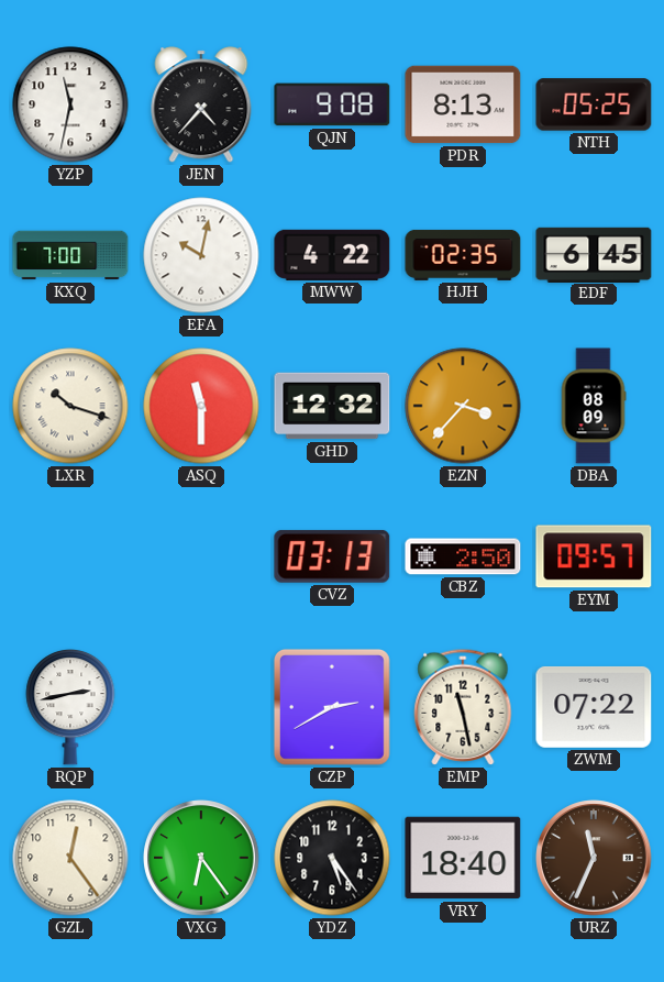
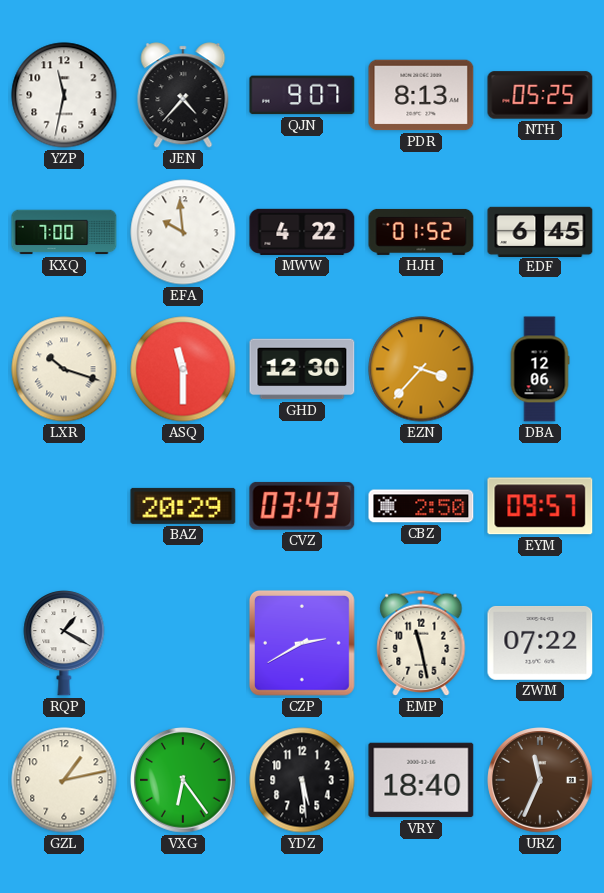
QJN: 9:08 -> 9:07 (302, 95)
EFA: 10:02 -> 9:59 (183, 232)
HJH: 02:35 -> 01:52 (421, 232)
GHD: 12:32 -> 12:30 (302, 369)
DBA: 08:09 -> 12:06 (540, 369)
BAZ: none -> 20:29 (183, 506)
CVZ: 03:13 -> 03:43 (302, 506)
RQP: 2:43 -> 1:20 (64, 643)
GZL: 12:24 -> 1:13 (64, 780)
YDZ: 5:24 -> 5:29 (302, 780)
